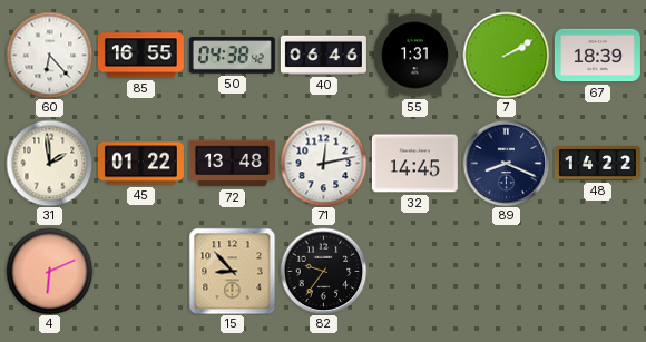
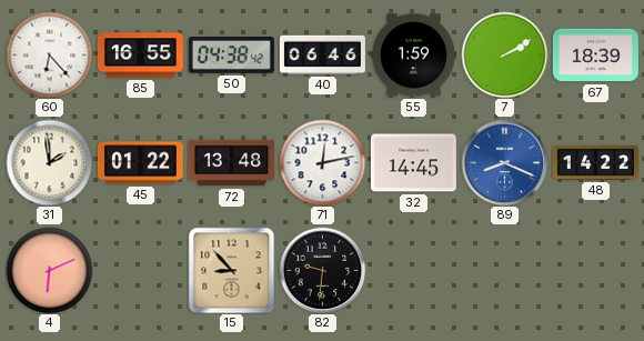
55: 1:31 -> 1:59 (413, 56)
89 dial: navy -> blue (504, 162)
82: 9:36 -> 9:31 (322, 270)
